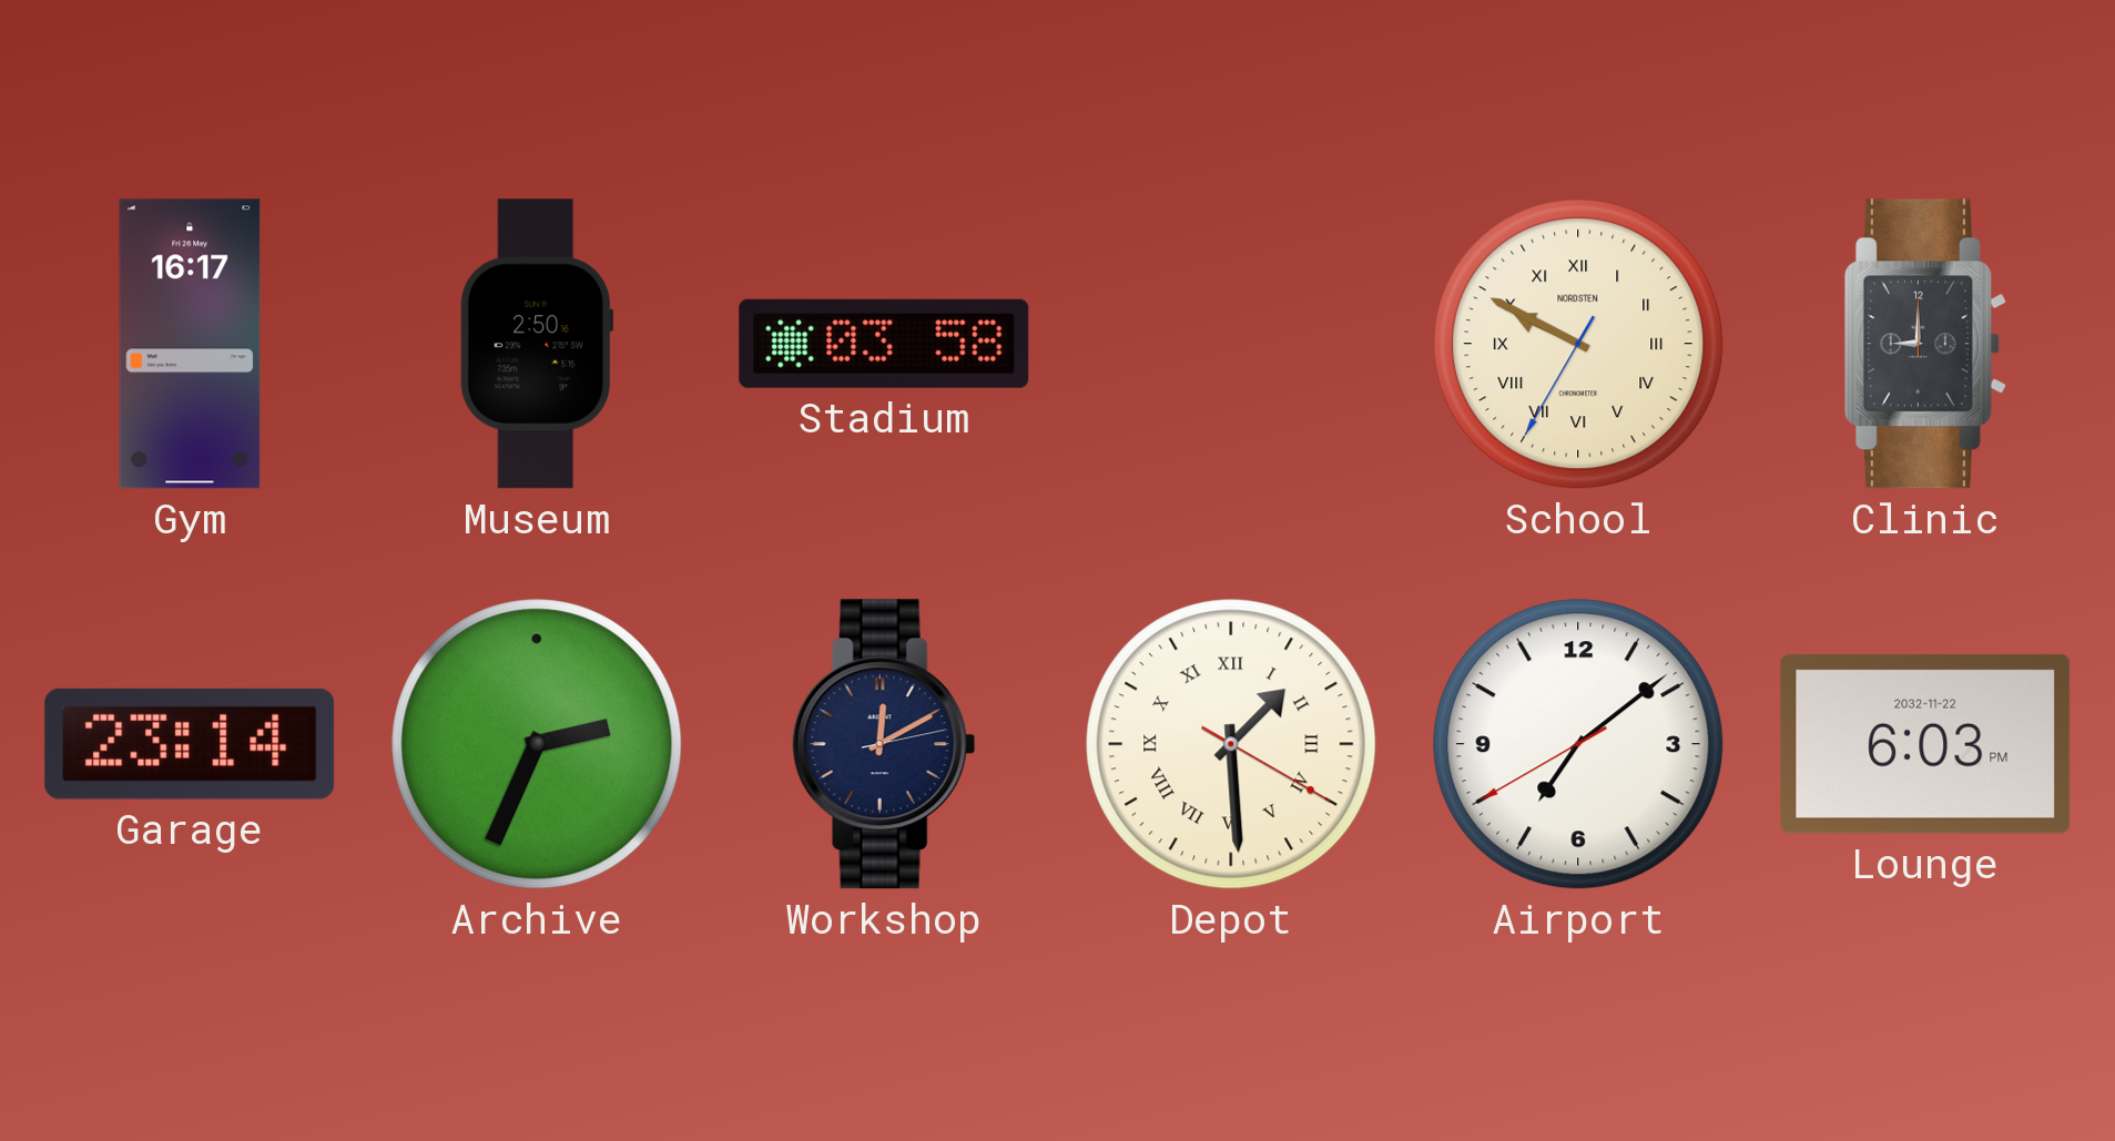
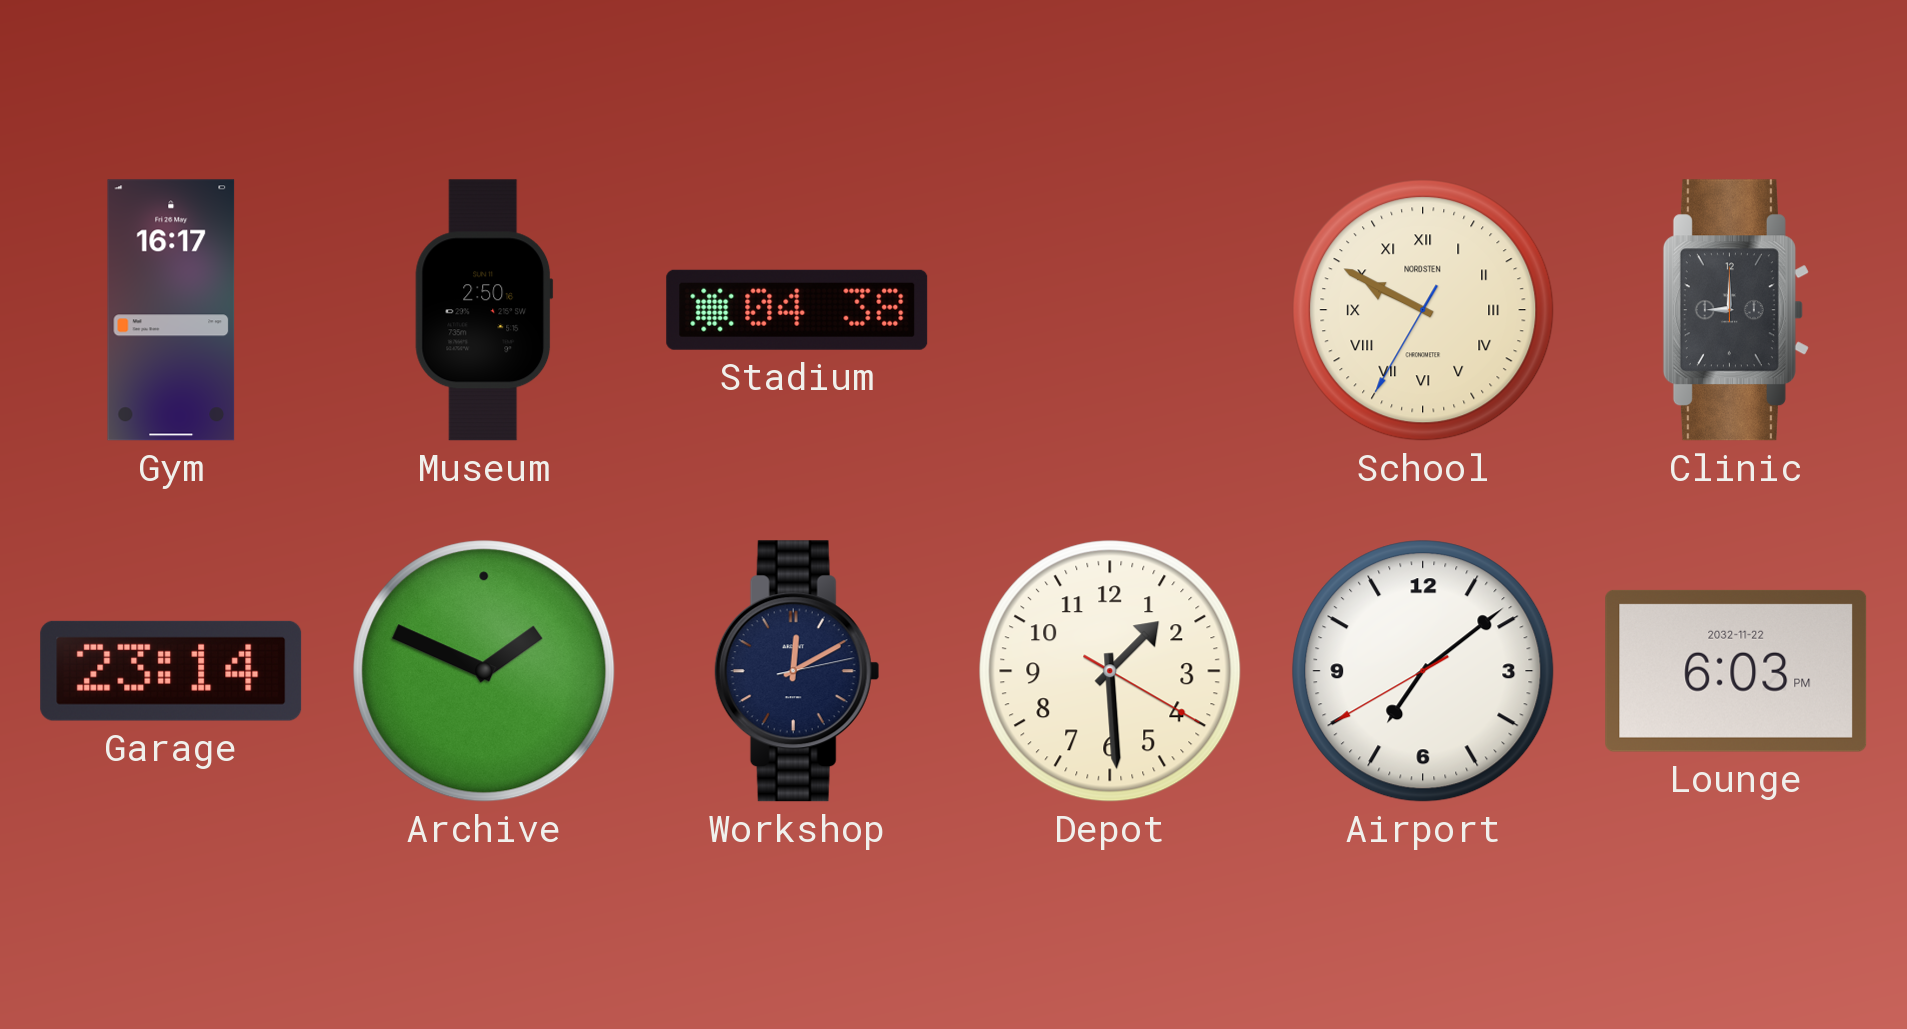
Stadium: 03:58 -> 04:38 (797, 310)
Archive: 2:34 -> 1:49 (484, 671)
Depot numerals: Roman -> Arabic (1110, 671)
